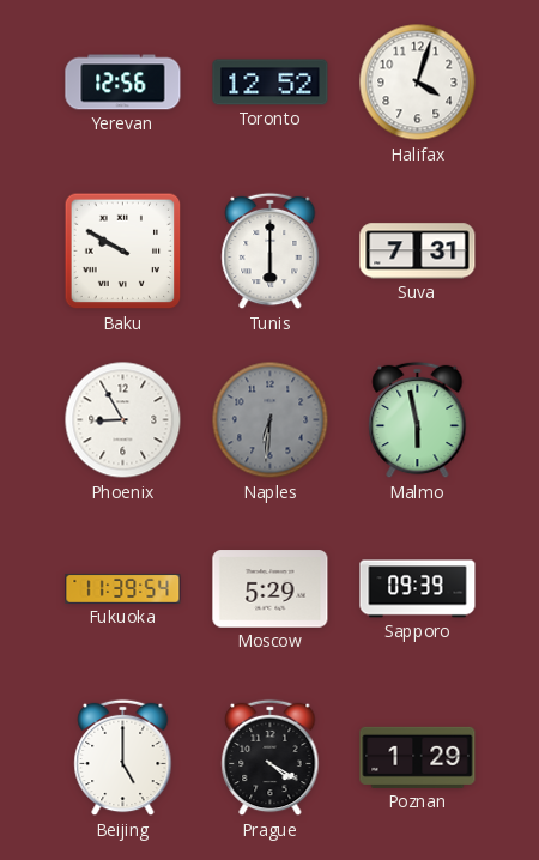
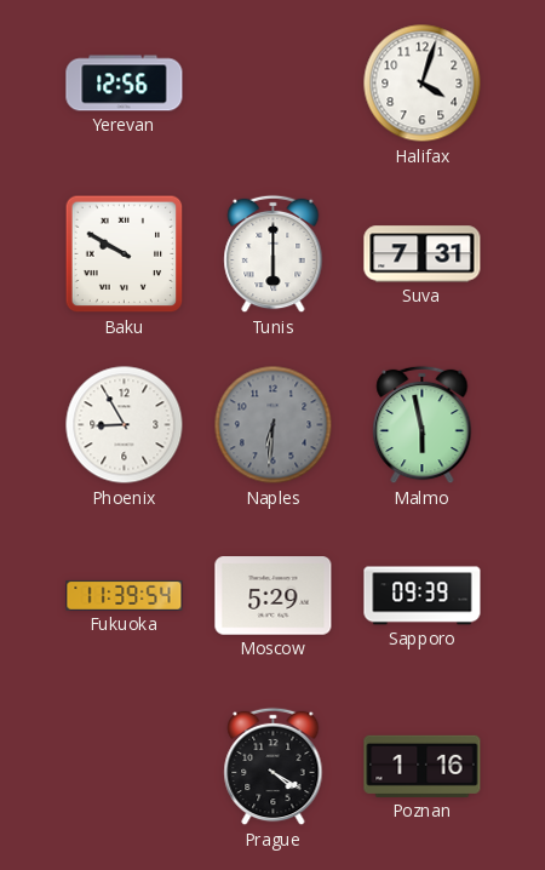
Toronto: 12:52 -> none (271, 83)
Beijing: 5:00 -> none (123, 758)
Poznan: 1:29 -> 1:16 (423, 766)
